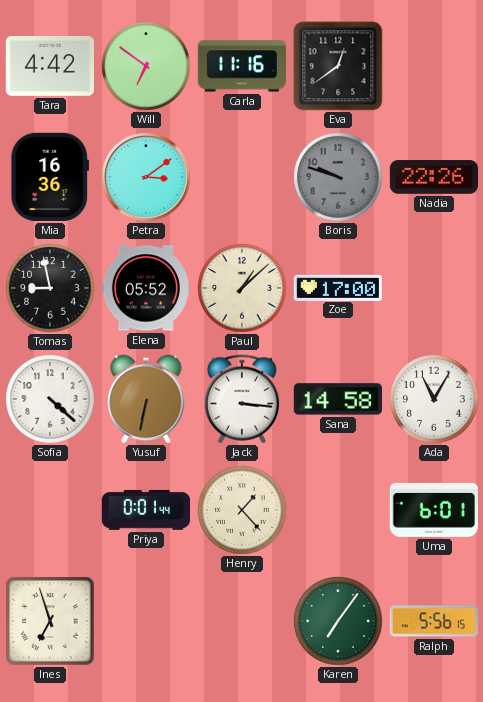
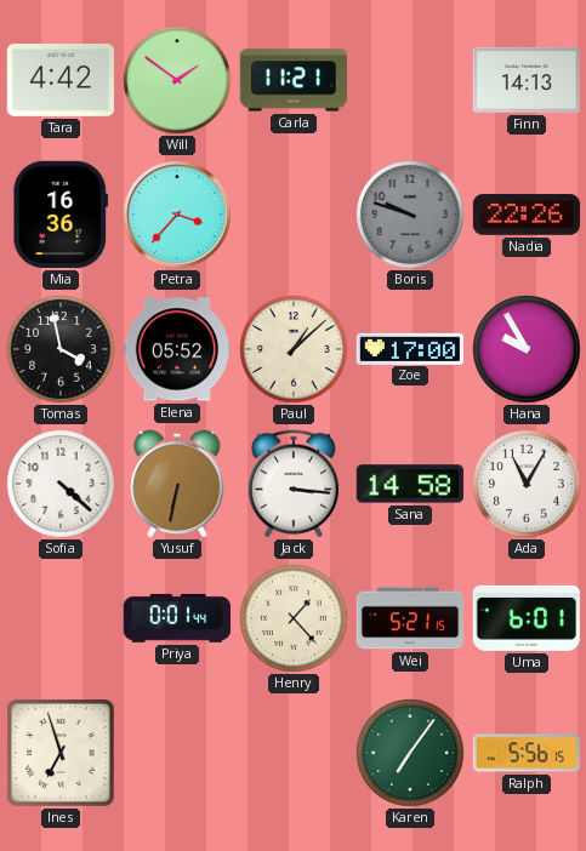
Will: 6:51 -> 1:51 (177, 80)
Carla: 11:16 -> 11:21 (292, 80)
Eva: 12:39 -> none (338, 66)
Finn: none -> 14:13 (525, 80)
Petra: 3:09 -> 3:37 (177, 215)
Tomas: 8:58 -> 3:58 (61, 349)
Hana: none -> 9:55 (527, 349)
Wei: none -> 5:21 (410, 618)
